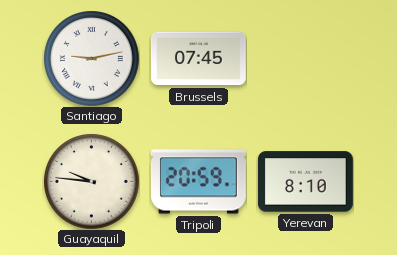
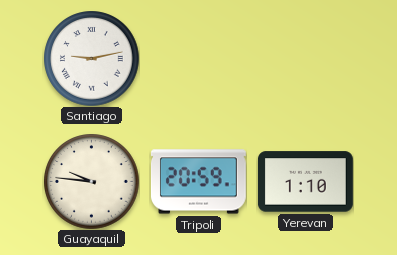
Brussels: 07:45 -> none (198, 59)
Yerevan: 8:10 -> 1:10 (305, 182)
